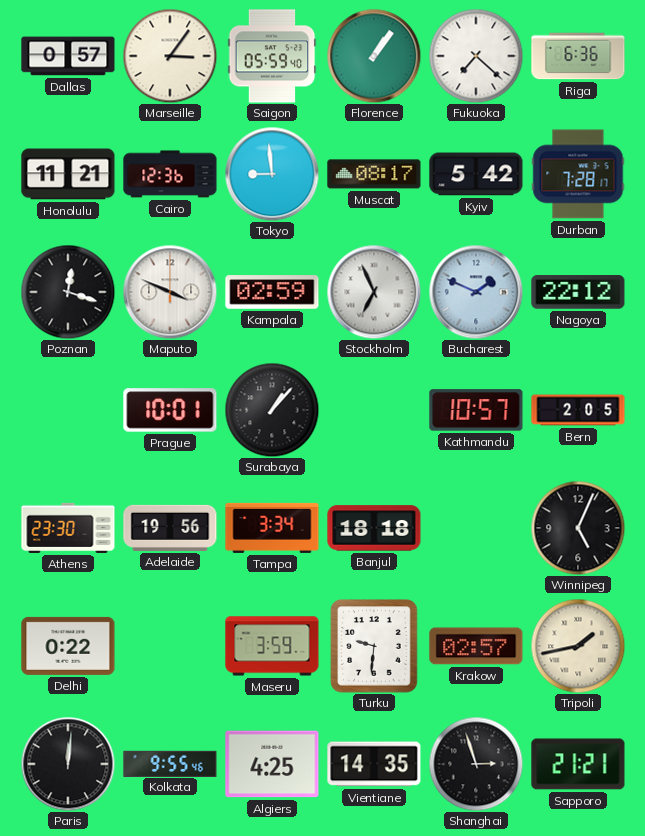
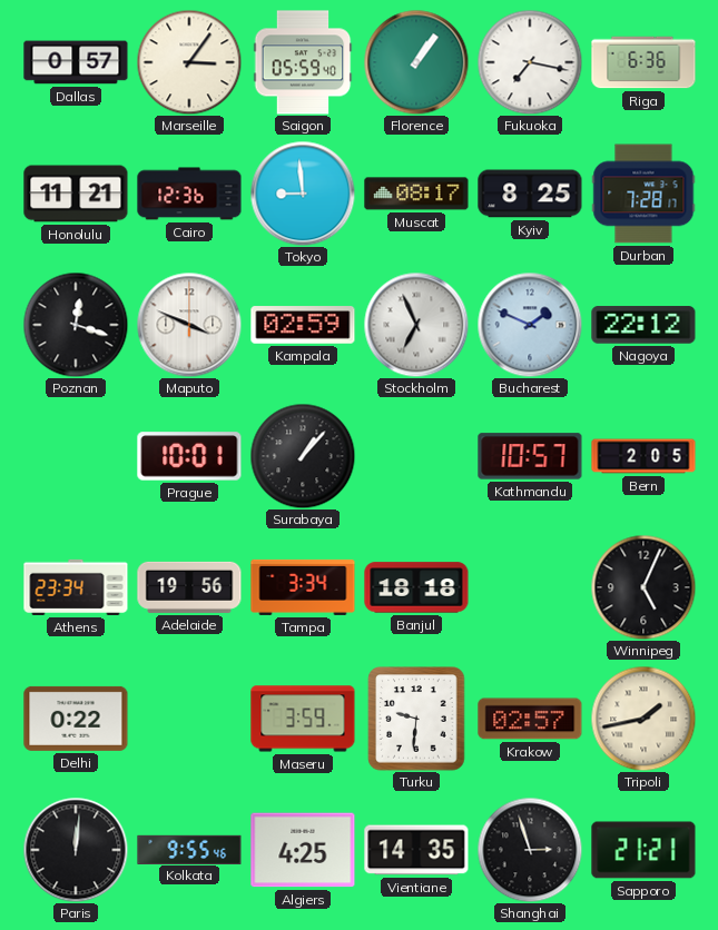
Fukuoka: 7:22 -> 7:17 (530, 62)
Kyiv: 5:42 -> 8:25 (530, 194)
Athens: 23:30 -> 23:34 (76, 587)
